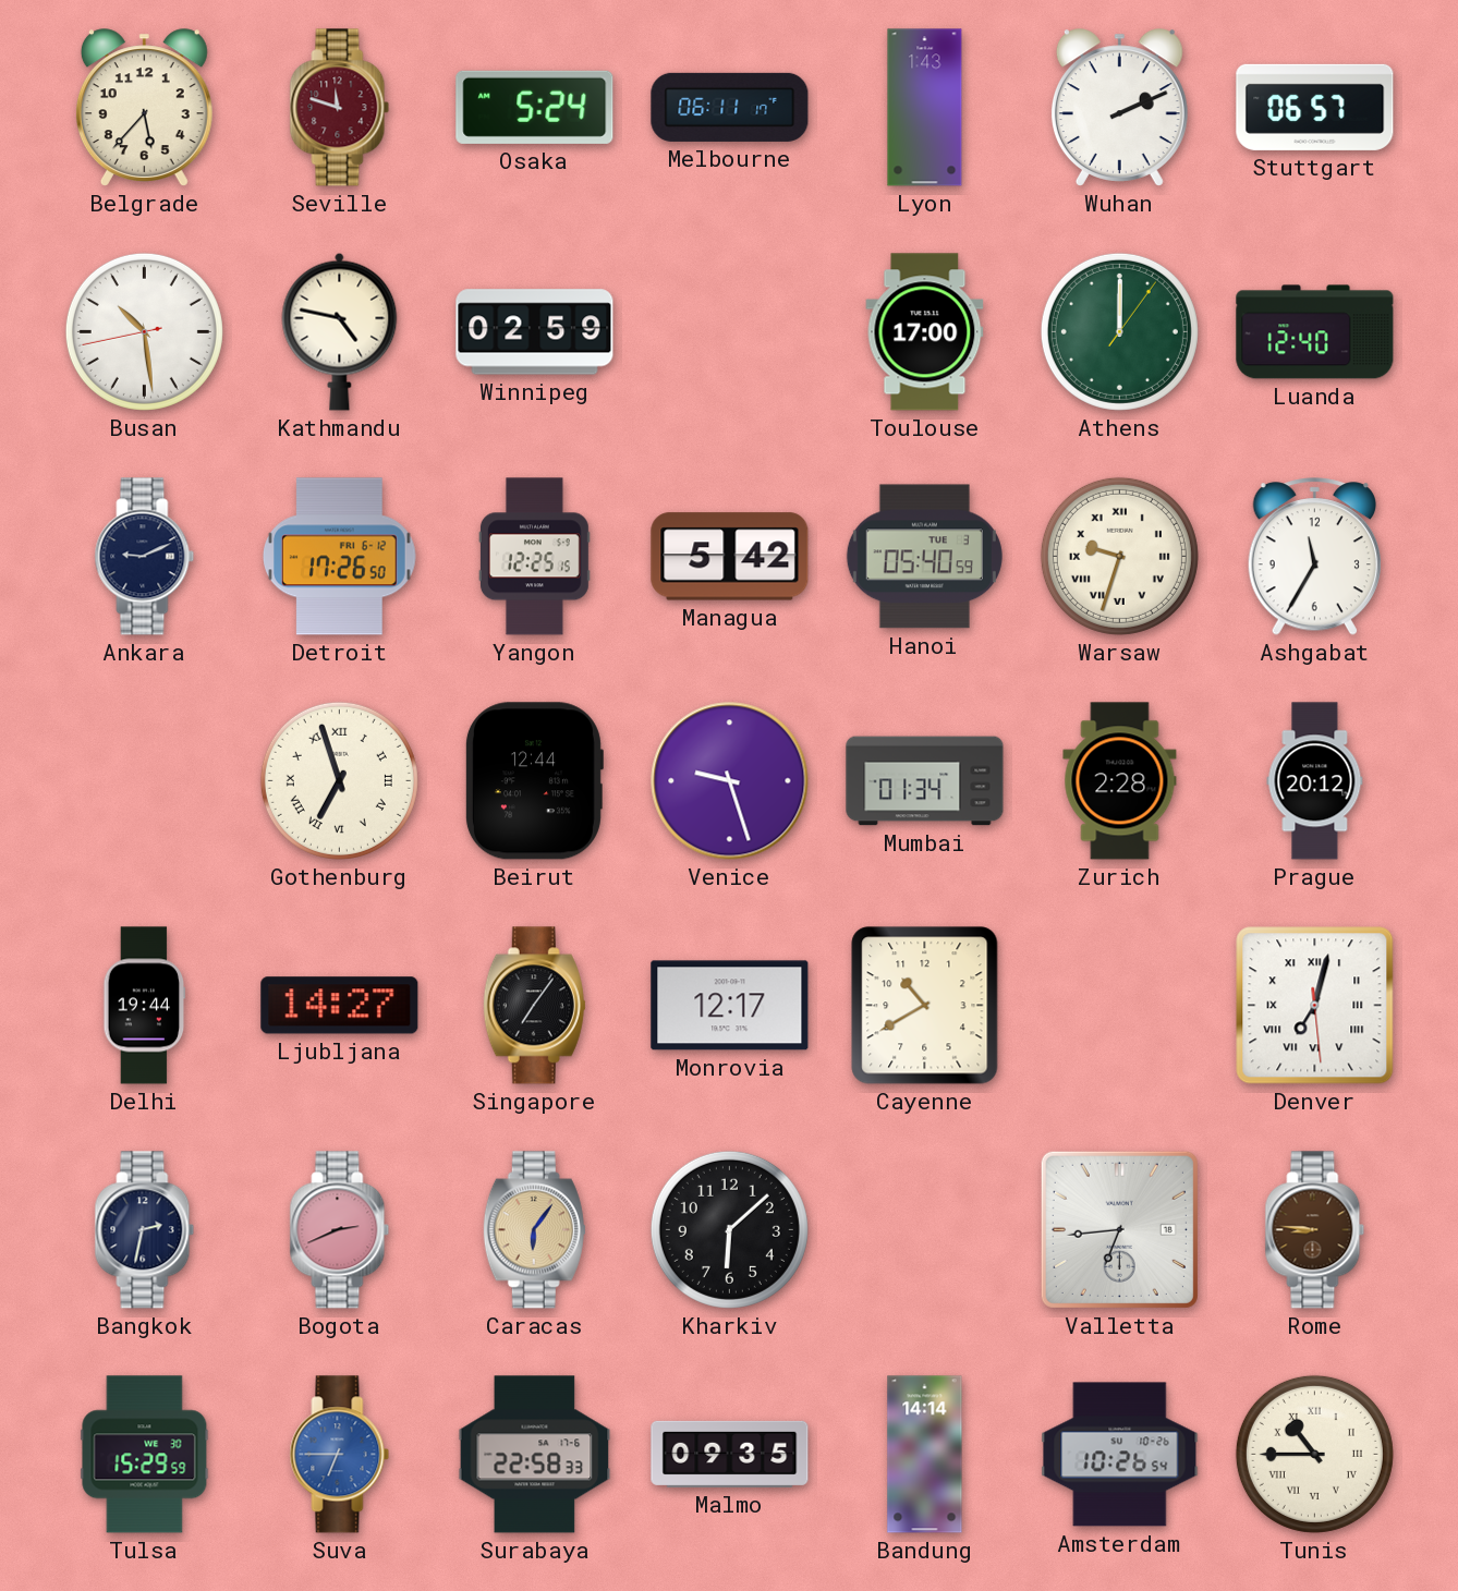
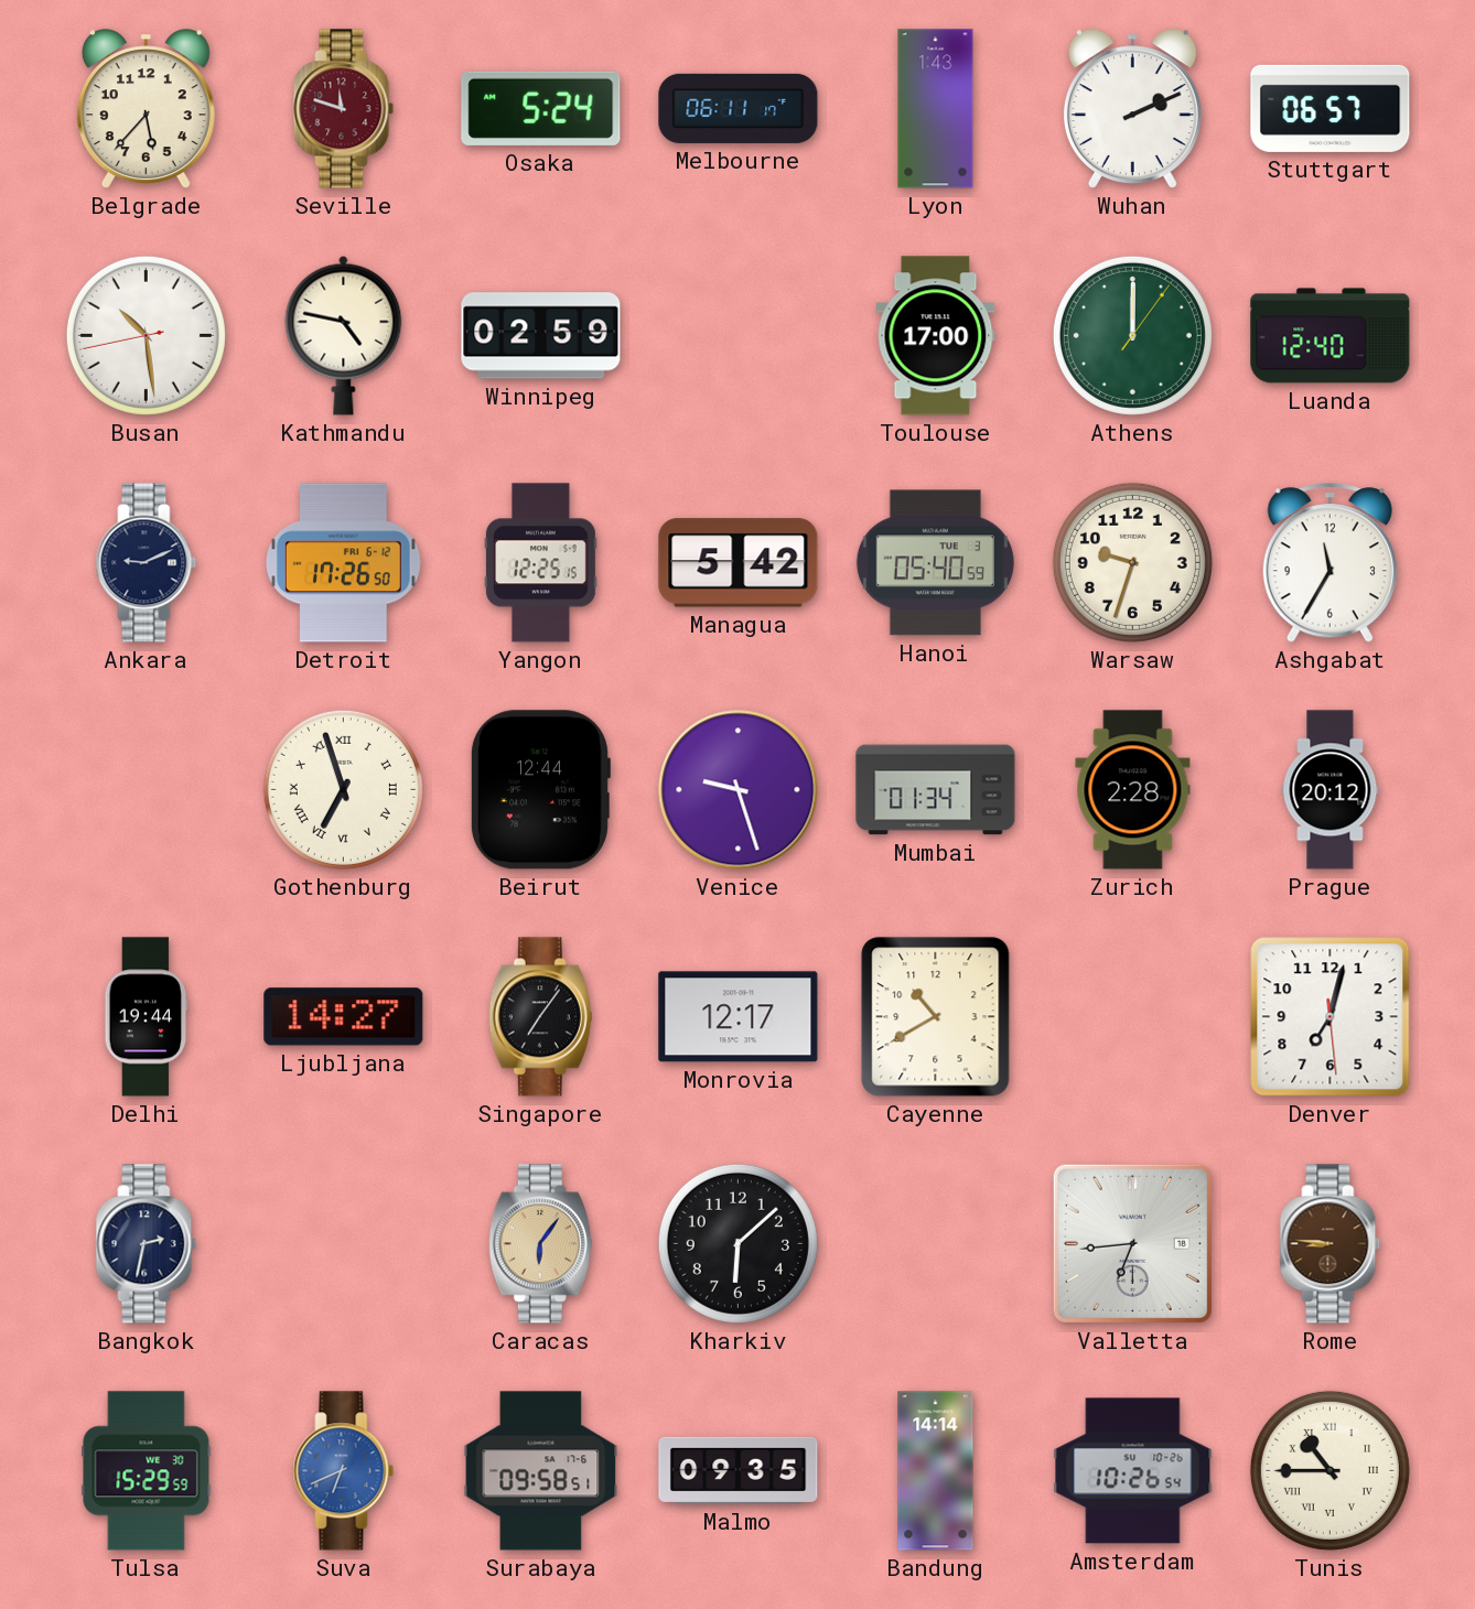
Warsaw numerals: Roman -> Arabic (1132, 562)
Denver numerals: Roman -> Arabic (1331, 1017)
Bogota: 2:41 -> none (340, 1230)
Suva: 6:45 -> 6:41 (344, 1471)
Surabaya: 22:58 -> 09:58 (541, 1471)
